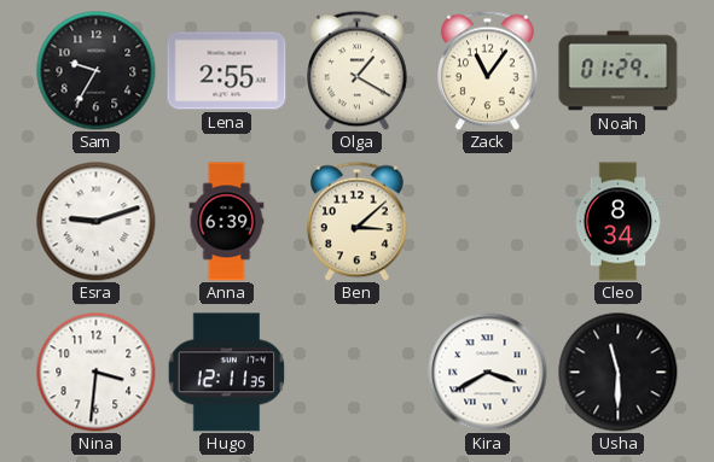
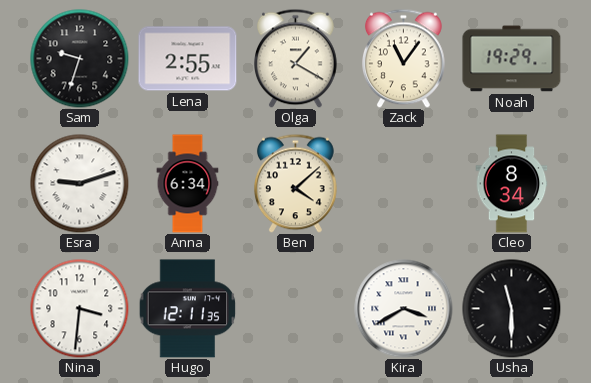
Sam: 9:35 -> 9:33 (80, 59)
Noah: 01:29 -> 19:29 (512, 59)
Anna: 6:39 -> 6:34 (188, 184)
Ben: 3:08 -> 4:08 (296, 183)
